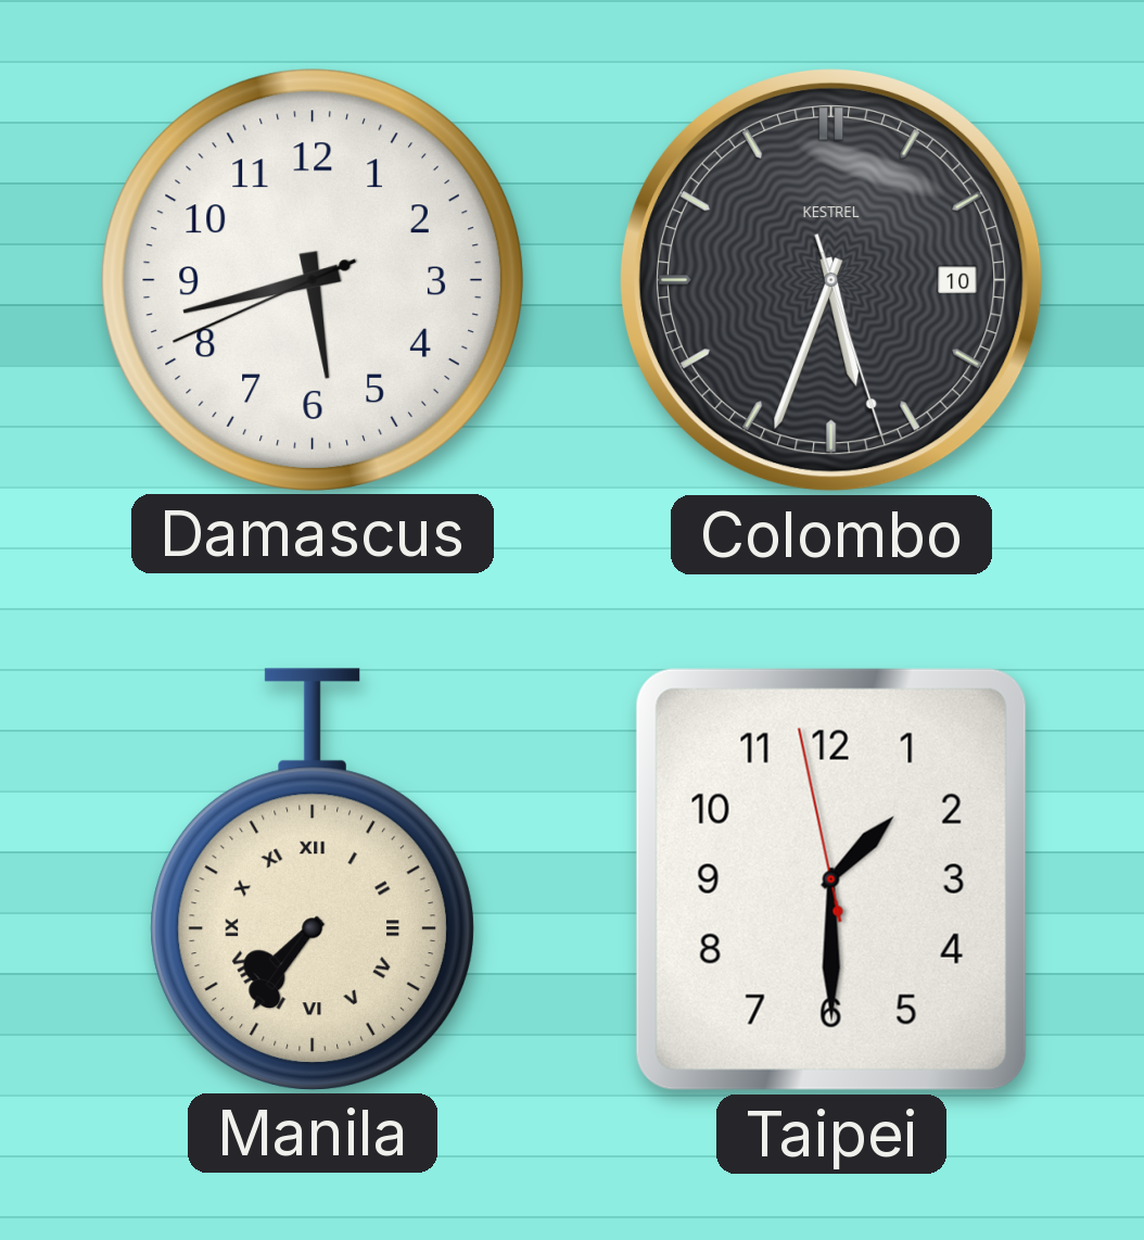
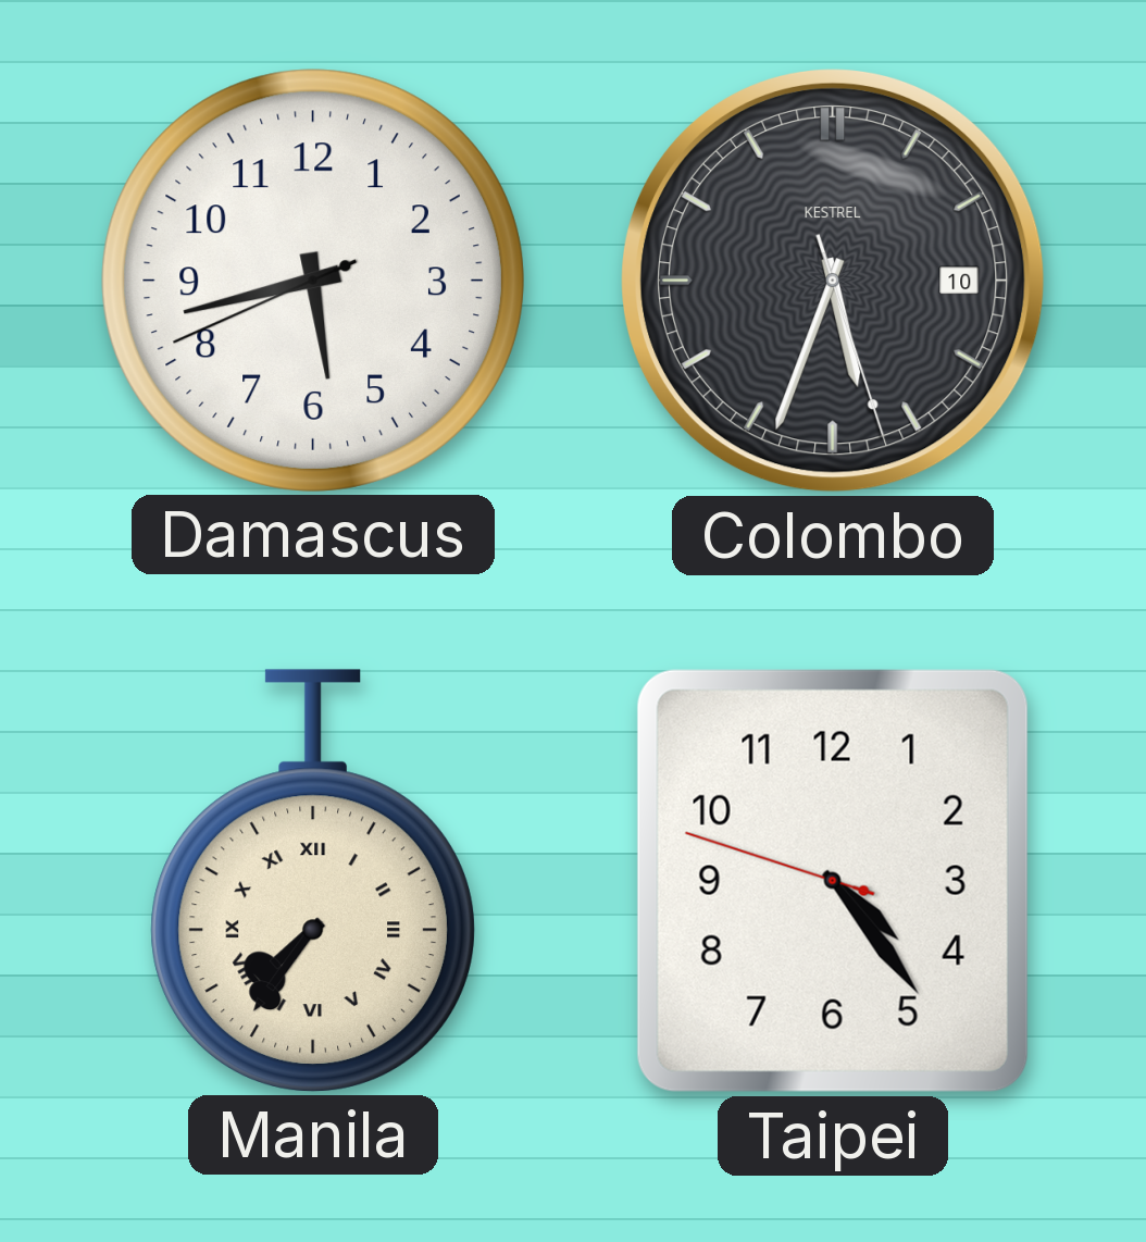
Taipei: 1:29 -> 4:23 (833, 881)
